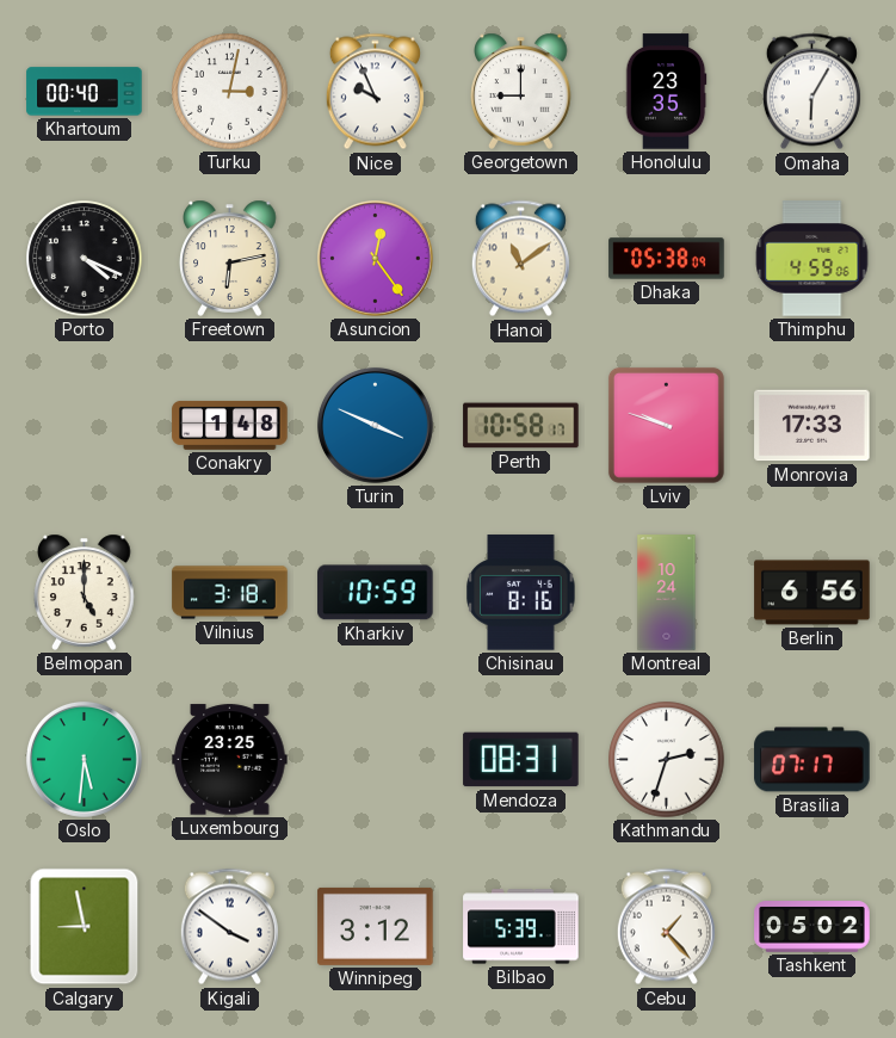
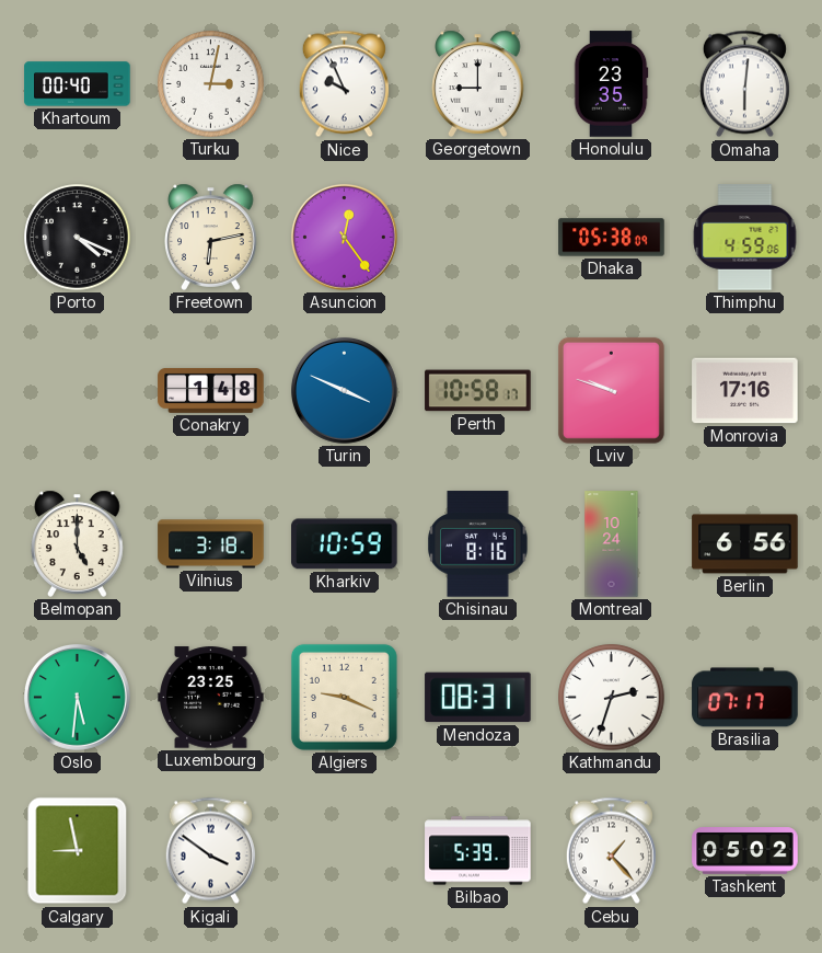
Omaha: 6:05 -> 6:01 (744, 84)
Hanoi: 11:09 -> none (520, 259)
Monrovia: 17:33 -> 17:16 (745, 391)
Algiers: none -> 9:19 (344, 697)
Winnipeg: 3:12 -> none (376, 926)
